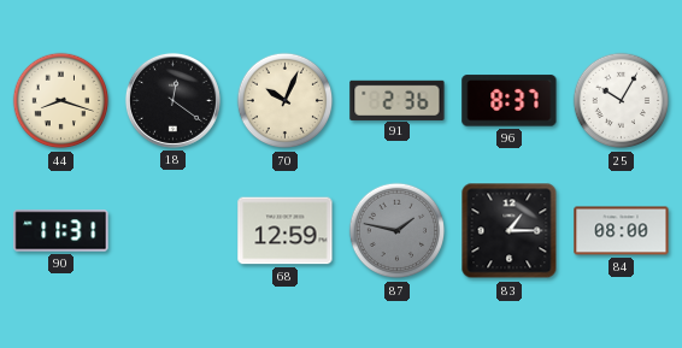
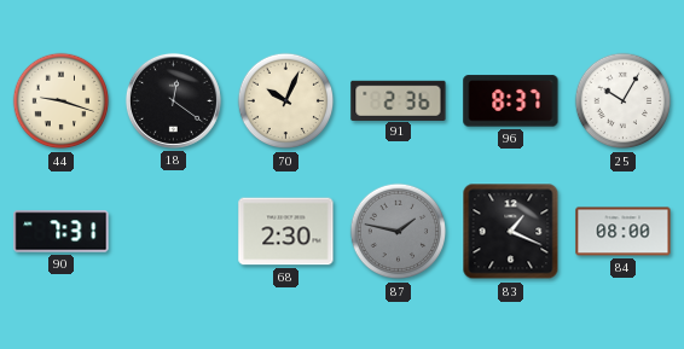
44: 8:18 -> 9:18 (62, 101)
90: 11:31 -> 7:31 (62, 232)
68: 12:59 -> 2:30 (286, 232)
83: 1:15 -> 1:19 (511, 232)
